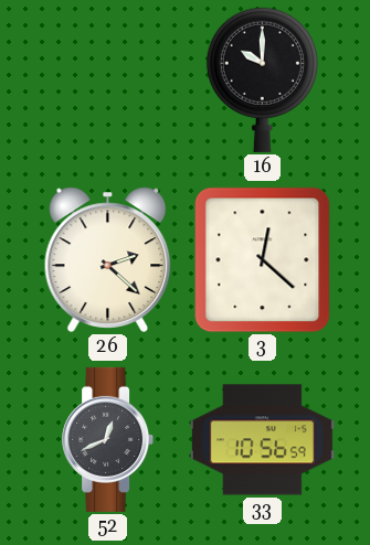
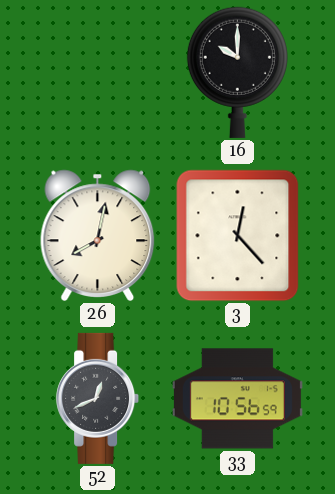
26: 2:22 -> 8:02 (98, 235)
3: 12:22 -> 12:23 (238, 236)
